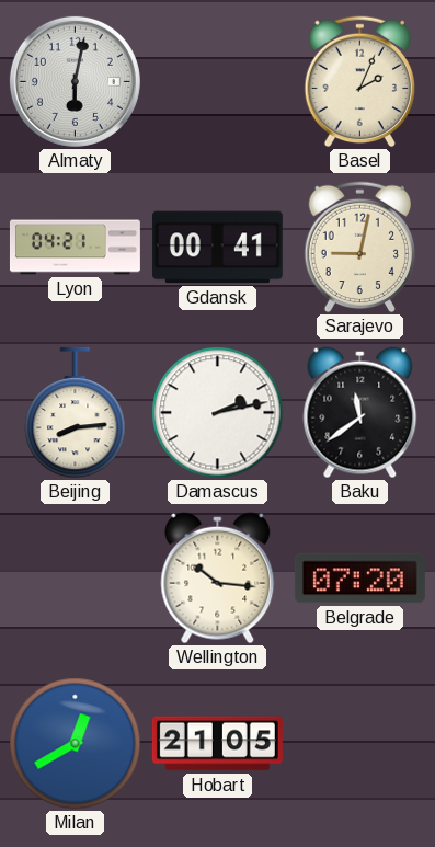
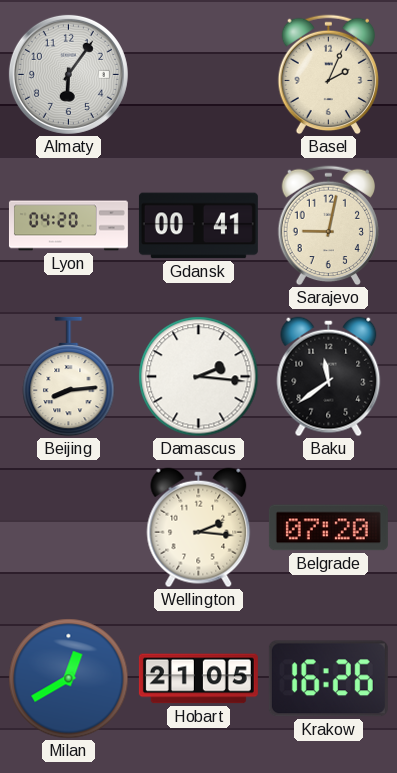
Almaty: 6:02 -> 6:06 (68, 74)
Lyon: 04:21 -> 04:20 (68, 226)
Damascus: 2:13 -> 2:16 (199, 377)
Wellington: 10:16 -> 2:16 (199, 528)
Krakow: none -> 16:26 (328, 679)
